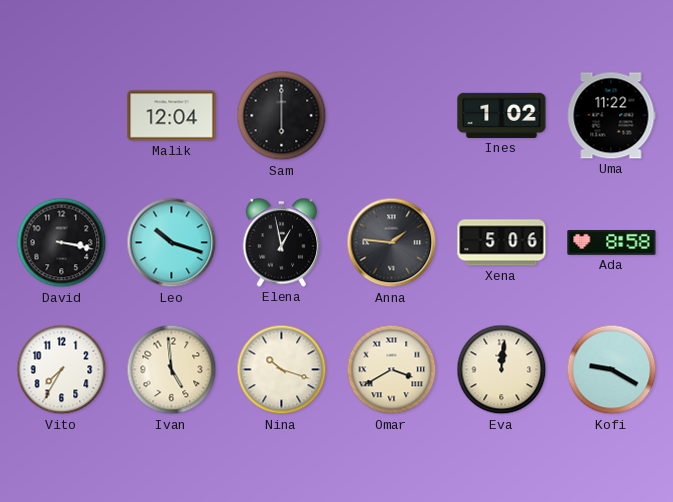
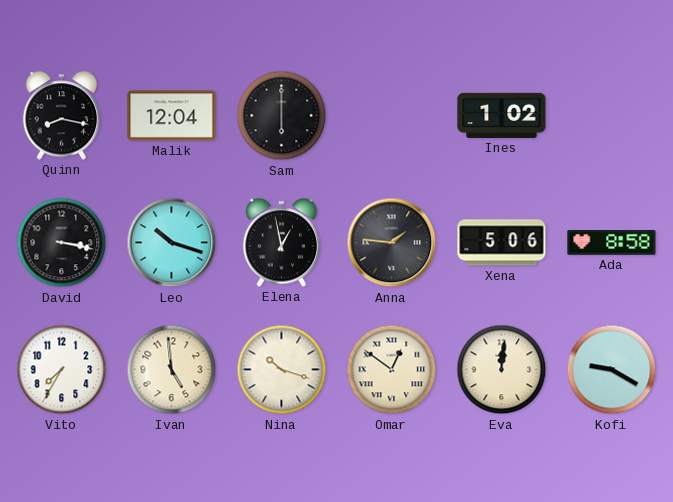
Quinn: none -> 8:17 (62, 116)
Uma: 11:22 -> none (612, 116)
Omar: 3:40 -> 12:51 (392, 370)
